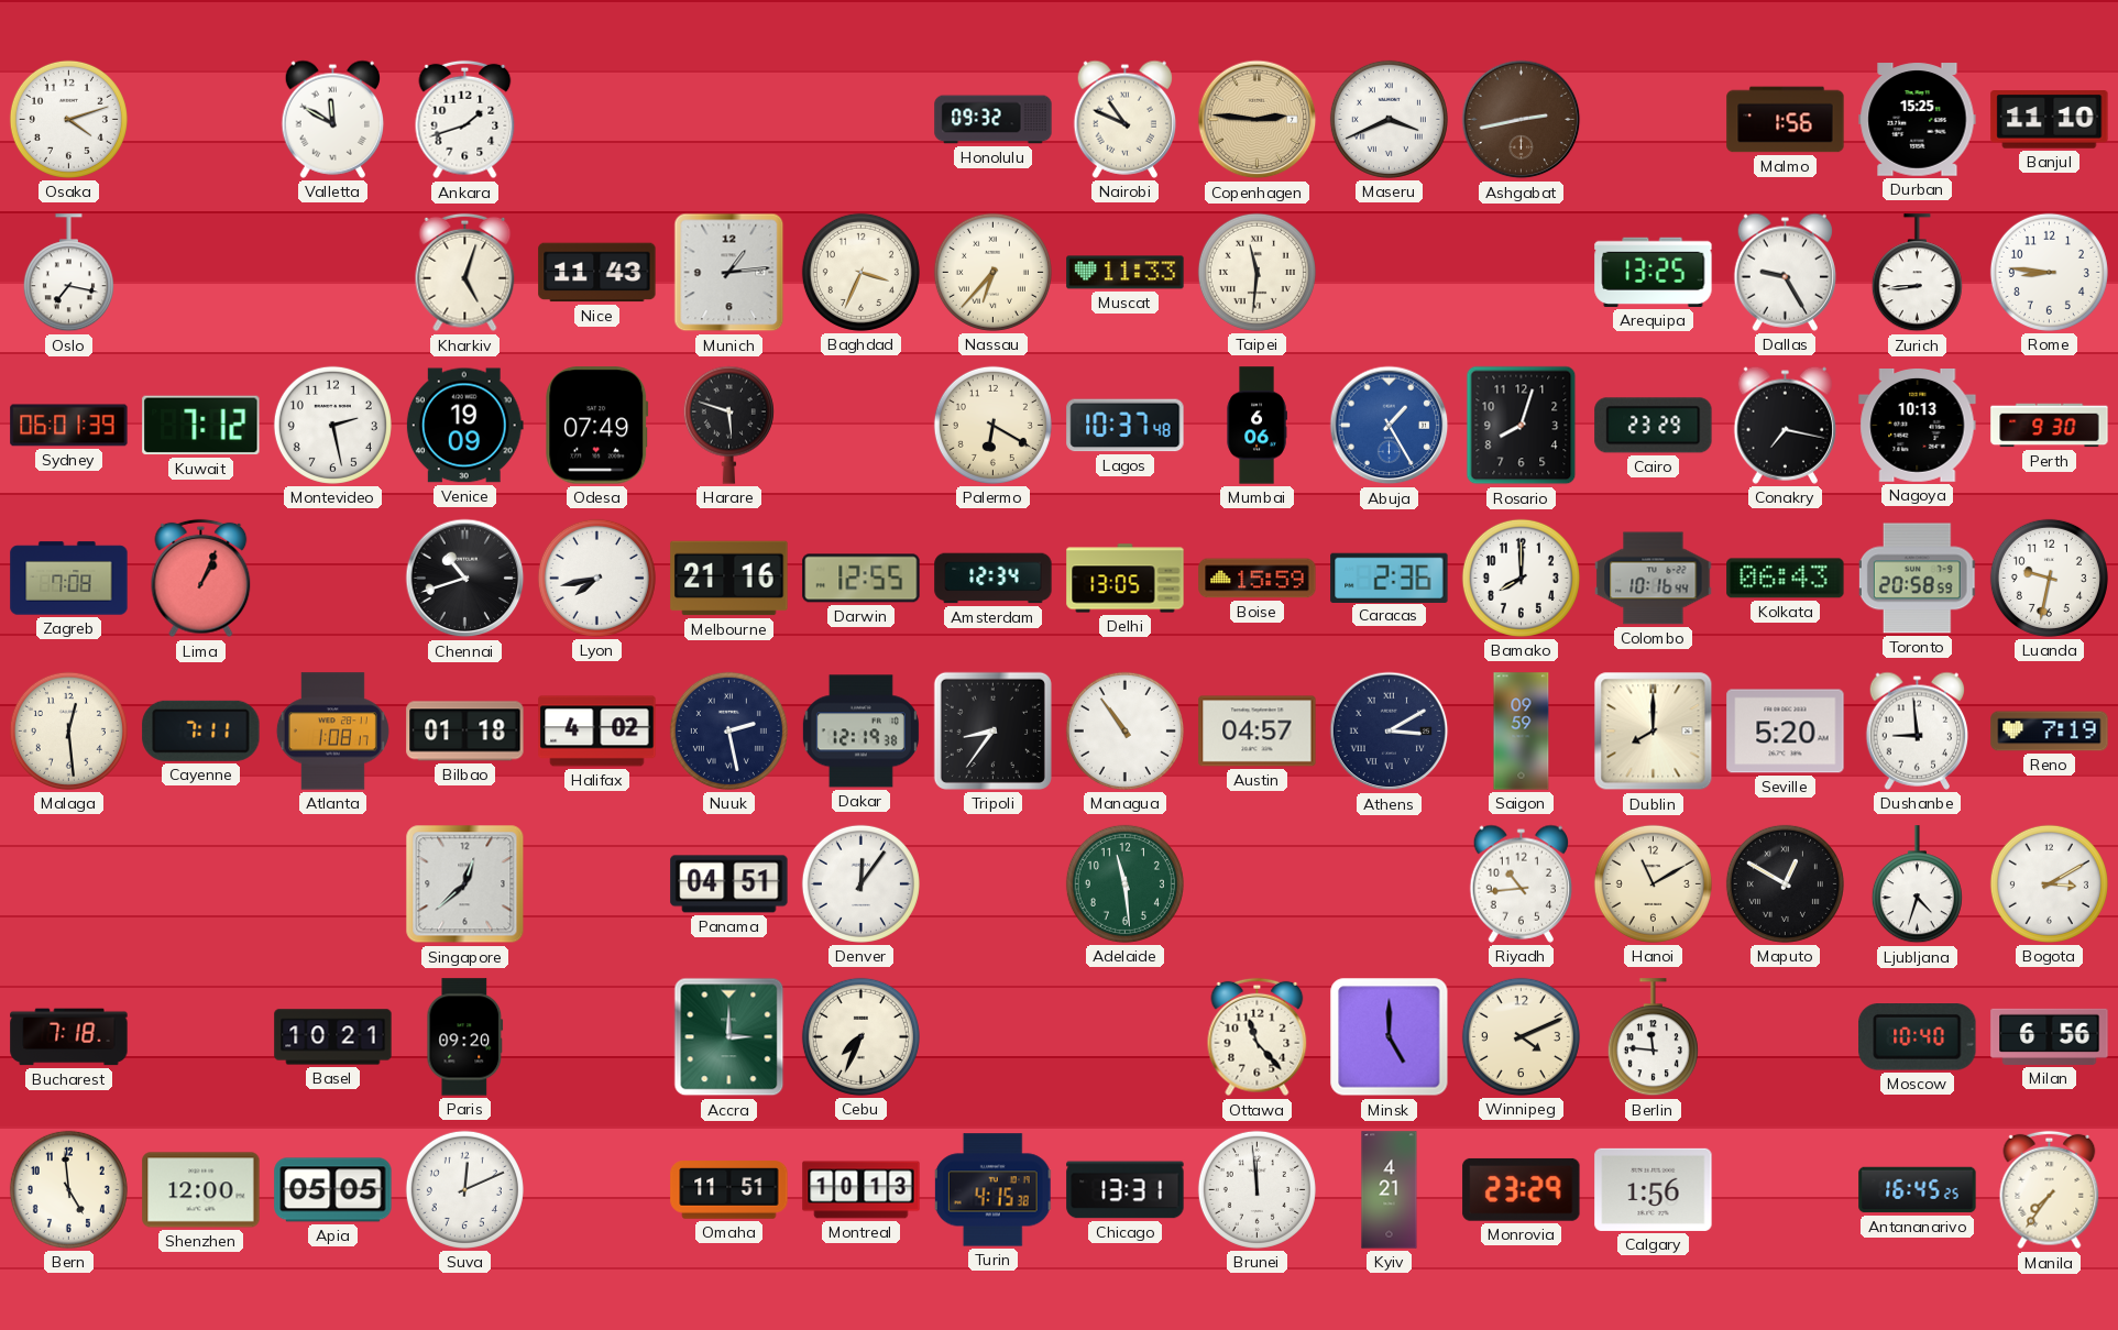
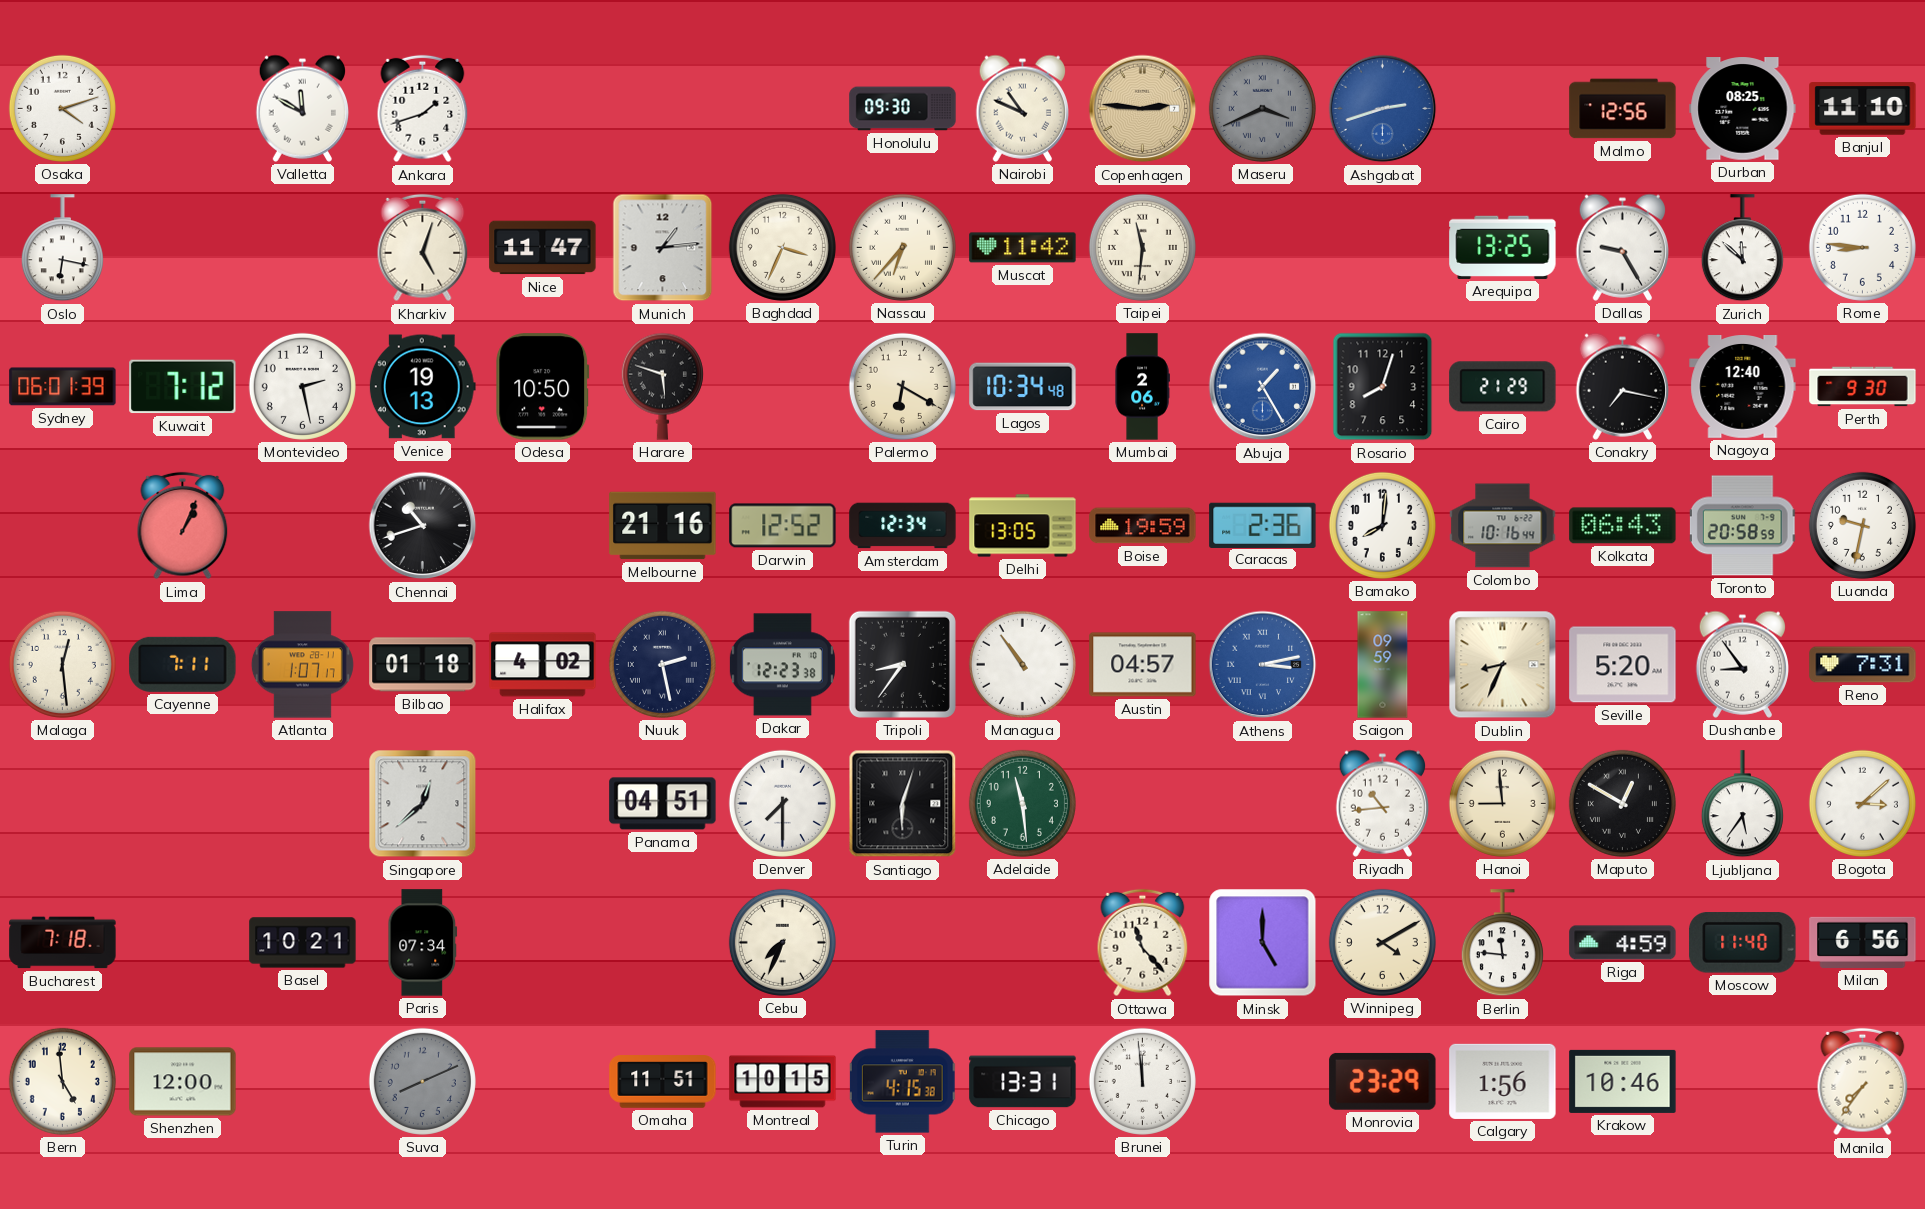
Honolulu: 09:32 -> 09:30 (903, 109)
Maseru dial: white -> grey (1262, 108)
Ashgabat: 2:43 -> 2:42 (1383, 109)
Ashgabat dial: brown -> blue (1383, 109)
Malmo: 1:56 -> 12:56 (1623, 109)
Durban: 15:25 -> 08:25 (1743, 109)
Oslo: 7:17 -> 6:17 (62, 248)
Nice: 11:43 -> 11:47 (543, 248)
Muscat: 11:33 -> 11:42 (1023, 248)
Zurich: 8:44 -> 11:52 (1742, 248)
Venice: 19:09 -> 19:13 (422, 387)
Odesa: 07:49 -> 10:50 (543, 387)
Lagos: 10:37 -> 10:34 (1023, 387)
Mumbai: 6:06 -> 2:06 (1142, 387)
Cairo: 23:29 -> 21:29 (1503, 387)
Nagoya: 10:13 -> 12:40 (1743, 387)
Zagreb: 7:08 -> none (69, 579)
Lyon: 7:43 -> none (596, 578)
Darwin: 12:55 -> 12:52 (783, 526)
Boise: 15:59 -> 19:59 (1143, 526)
Bamako: 8:00 -> 8:01 (1382, 525)
Atlanta: 1:08 -> 1:07 (302, 665)
Dakar: 12:19 -> 12:23 (782, 665)
Athens: 3:10 -> 3:13 (1263, 665)
Athens dial: navy -> blue (1263, 665)
Dublin: 8:00 -> 8:34 (1503, 665)
Dushanbe: 8:59 -> 8:54 (1742, 664)
Reno: 7:19 -> 7:31 (1863, 665)
Denver: 12:06 -> 7:30 (782, 803)
Santiago: none -> 6:03 (903, 804)
Hanoi: 11:10 -> 8:59 (1502, 803)
Ljubljana: 4:33 -> 5:36 (1742, 804)
Bogota: 3:10 -> 3:08 (1862, 803)
Paris: 09:20 -> 07:34 (423, 943)
Accra: 3:00 -> none (729, 1037)
Winnipeg: 4:11 -> 4:10 (1382, 942)
Riga: none -> 4:59 (1623, 943)
Moscow: 10:40 -> 11:40 (1743, 943)
Apia: 05:05 -> none (333, 1190)
Suva: 12:11 -> 8:11 (422, 1081)
Suva dial: white -> grey (422, 1081)
Montreal: 10:13 -> 10:15 (783, 1082)
Kyiv: 4:21 -> none (1390, 1190)
Krakow: none -> 10:46 (1623, 1081)
Antananarivo: 16:45 -> none (1918, 1190)
